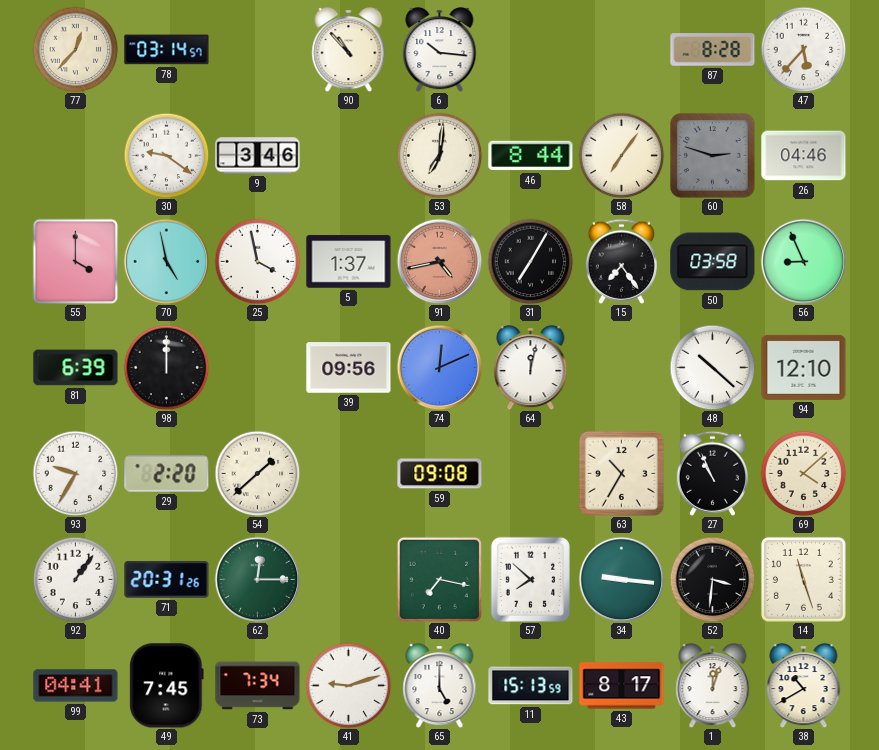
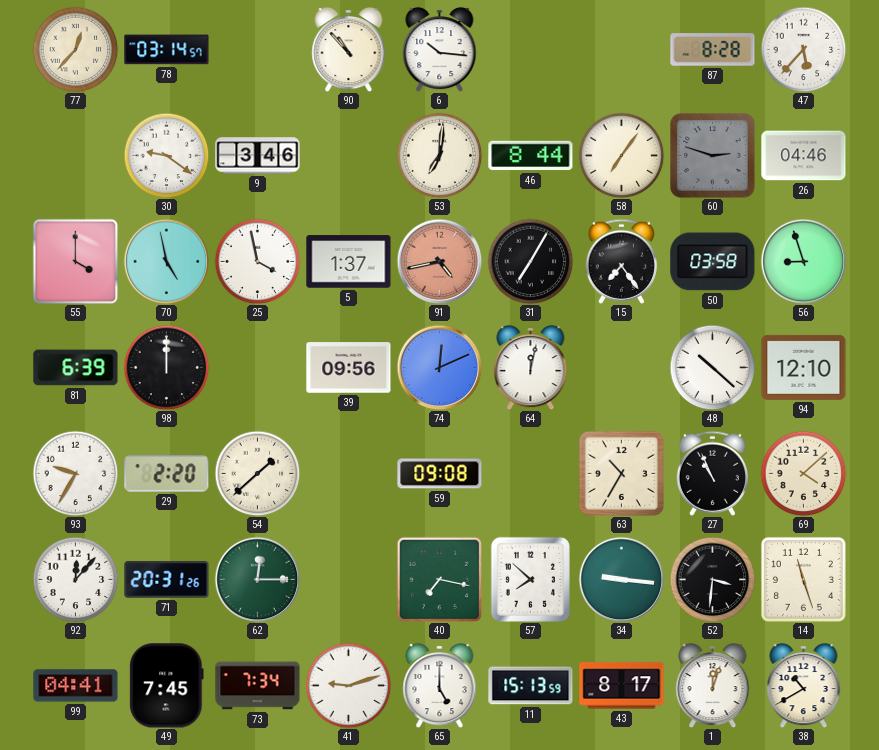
56: 8:56 -> 8:57 (803, 261)
92: 1:06 -> 12:07 (75, 579)
